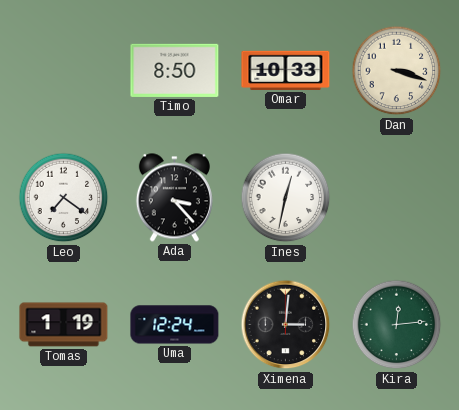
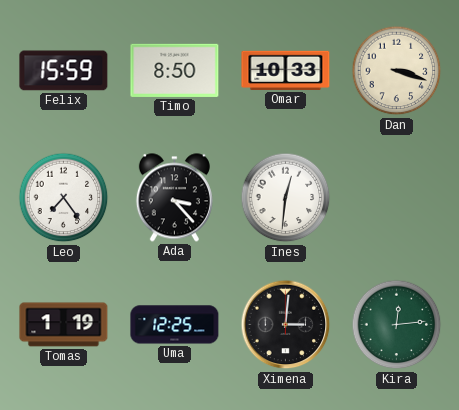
Felix: none -> 15:59 (64, 71)
Leo: 7:21 -> 7:24 (64, 198)
Ines: 12:32 -> 12:31 (286, 198)
Uma: 12:24 -> 12:25 (175, 325)
